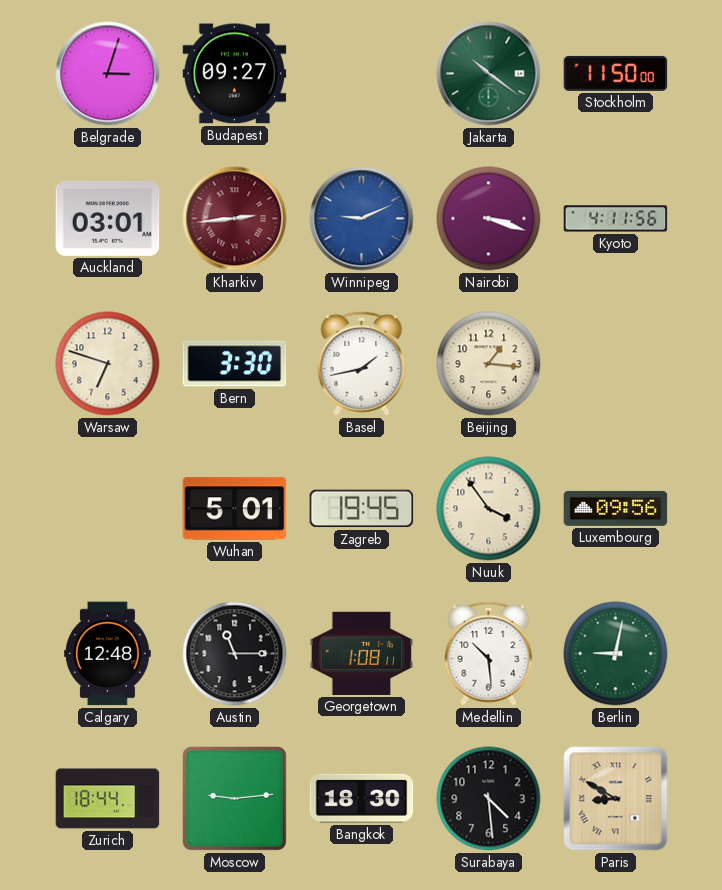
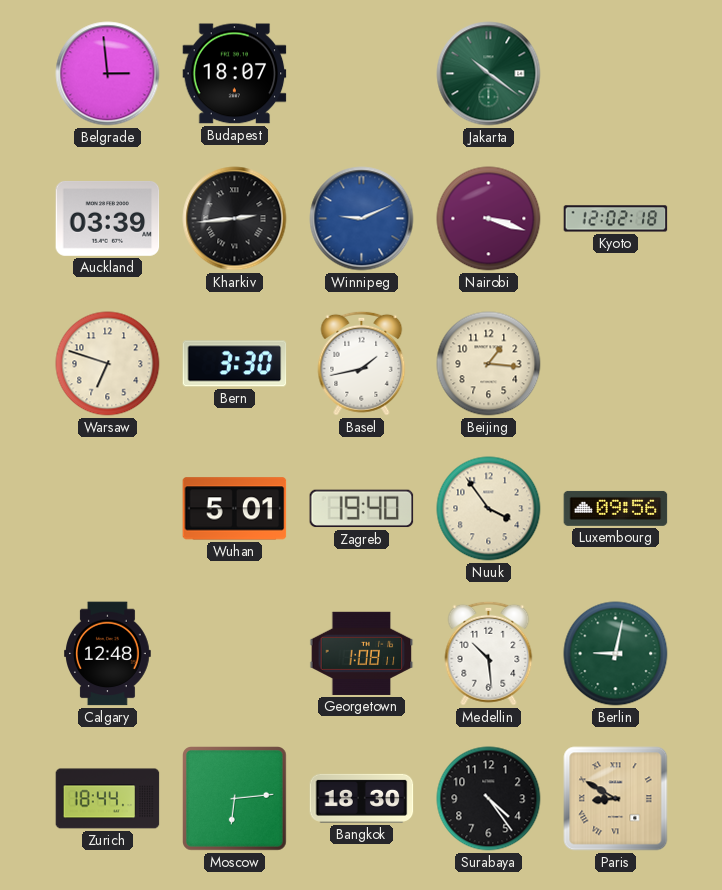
Belgrade: 3:03 -> 2:59 (108, 74)
Budapest: 09:27 -> 18:07 (235, 74)
Stockholm: 11:50 -> none (616, 73)
Auckland: 03:01 -> 03:39 (108, 218)
Kharkiv dial: burgundy -> black (235, 219)
Kyoto: 4:11 -> 12:02 (616, 219)
Zagreb: 19:45 -> 19:40 (362, 509)
Austin: 11:15 -> none (235, 654)
Moscow: 9:14 -> 6:14 (235, 799)
Surabaya: 4:29 -> 4:24 (489, 799)
